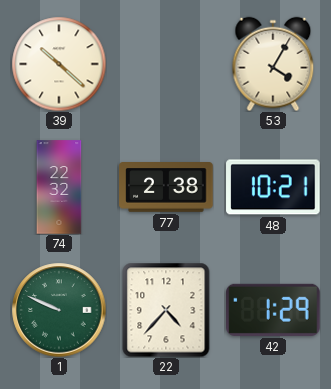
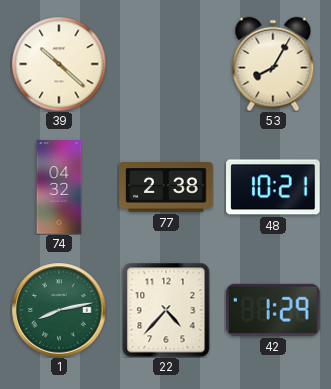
53: 4:05 -> 8:05 (273, 64)
74: 22:32 -> 04:32 (59, 187)
1: 9:49 -> 8:13 (59, 310)
